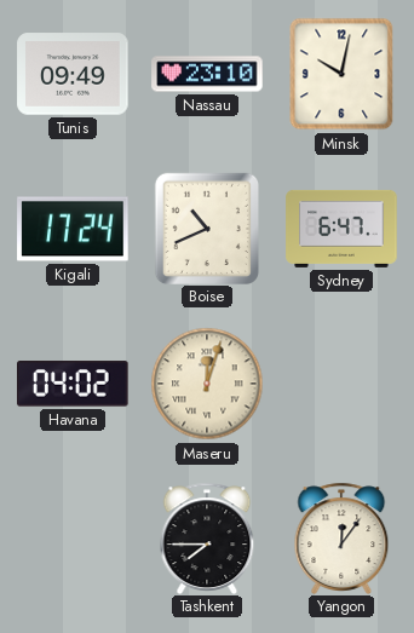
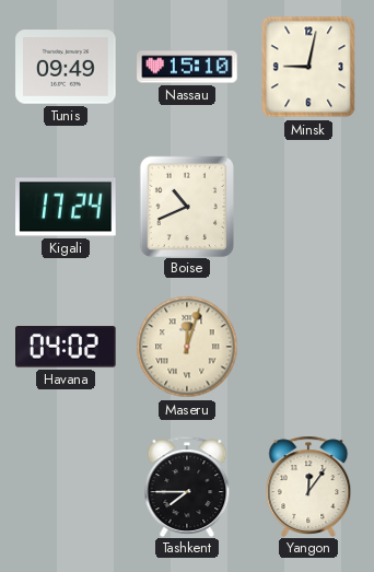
Nassau: 23:10 -> 15:10 (187, 67)
Minsk: 10:02 -> 9:02 (308, 67)
Sydney: 6:47 -> none (341, 229)
